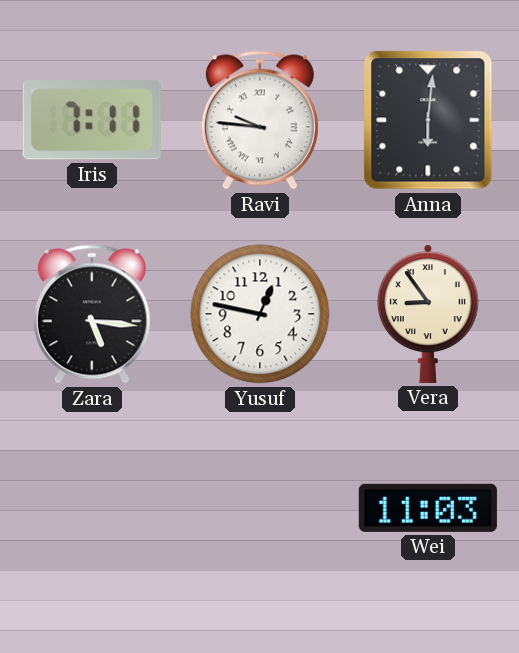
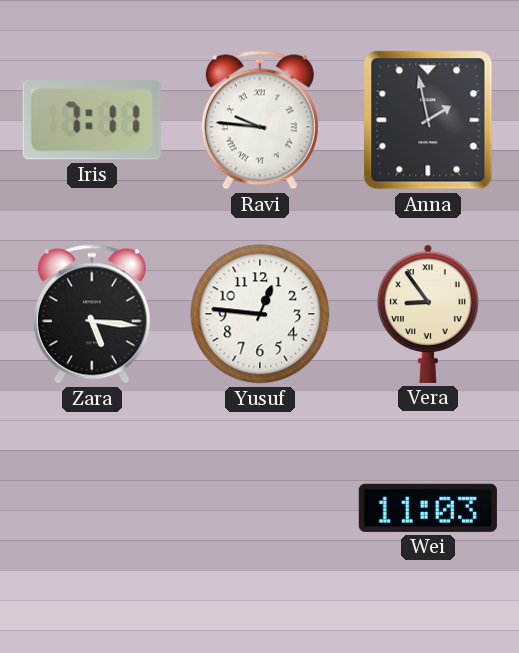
Anna: 6:01 -> 1:58 (428, 120)
Yusuf: 12:47 -> 12:46 (260, 314)
